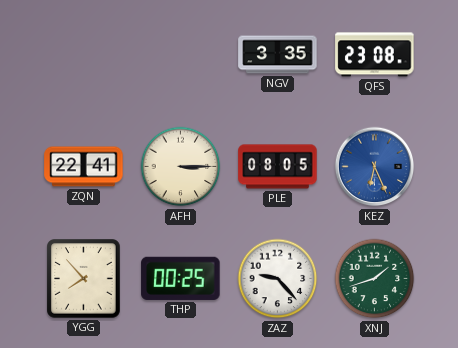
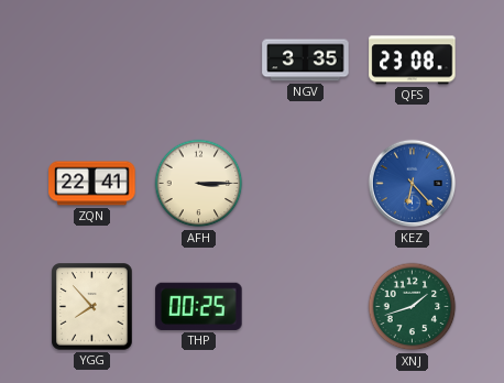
PLE: 08:05 -> none (278, 167)
KEZ: 6:26 -> 6:23 (413, 184)
ZAZ: 9:23 -> none (278, 279)
